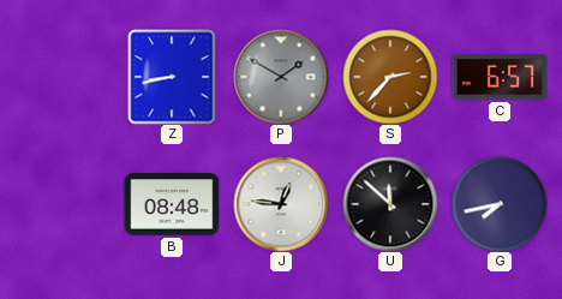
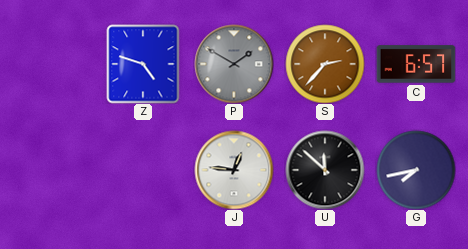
Z: 8:43 -> 4:48 (143, 64)
B: 08:48 -> none (172, 204)
